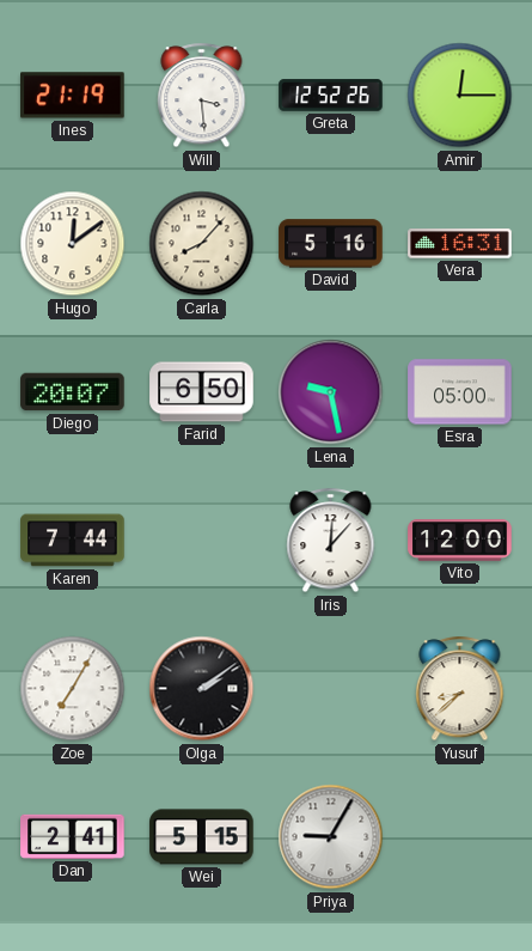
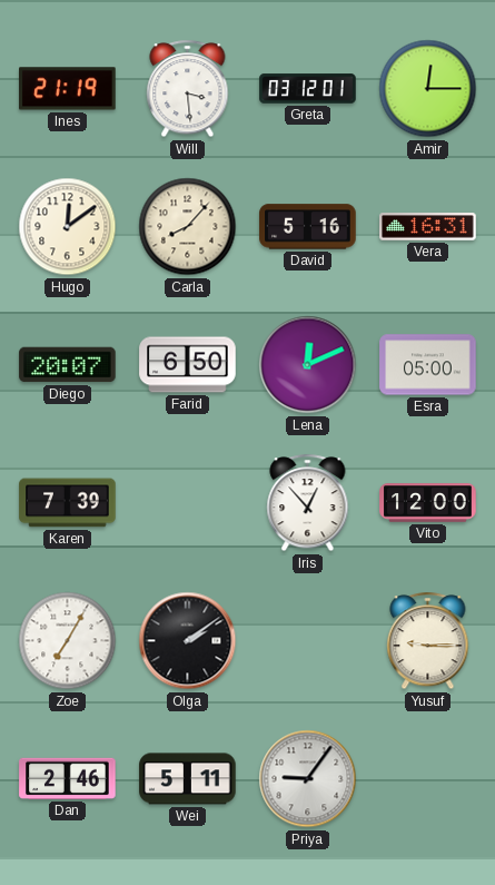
Greta: 12:52 -> 03:12 (308, 89)
Lena: 9:28 -> 12:11 (308, 365)
Karen: 7:44 -> 7:39 (68, 503)
Iris: 12:07 -> 12:53 (308, 503)
Yusuf: 8:38 -> 9:15 (428, 641)
Dan: 2:41 -> 2:46 (68, 778)
Wei: 5:15 -> 5:11 (188, 779)
Priya: 9:05 -> 9:06 (308, 779)
